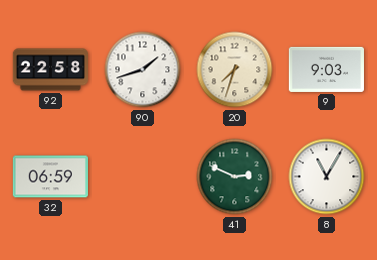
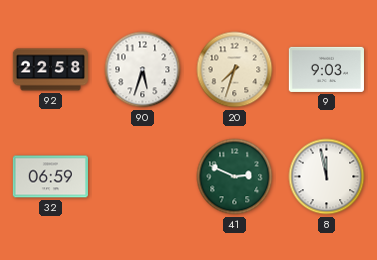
90: 1:42 -> 5:33 (143, 70)
8: 11:05 -> 11:58 (327, 177)
